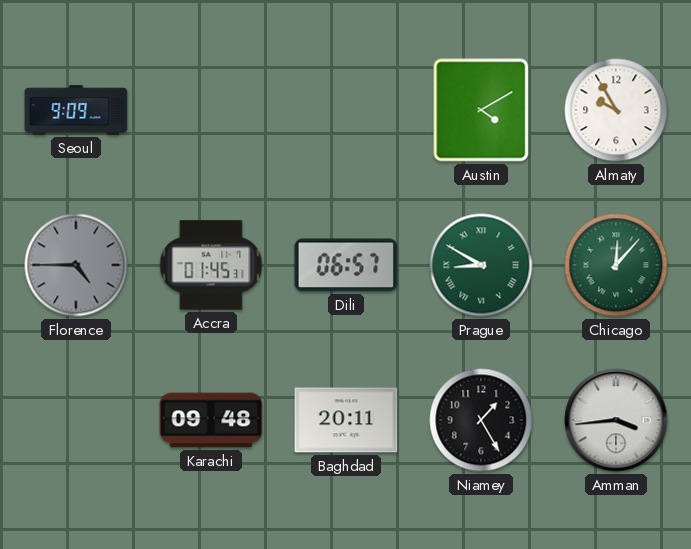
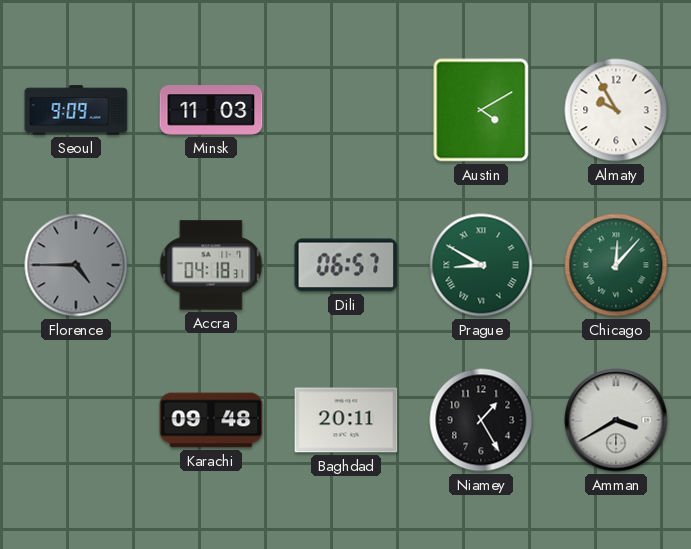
Minsk: none -> 11:03 (211, 110)
Accra: 01:45 -> 04:18 (211, 265)
Amman: 3:44 -> 3:40 (616, 420)
